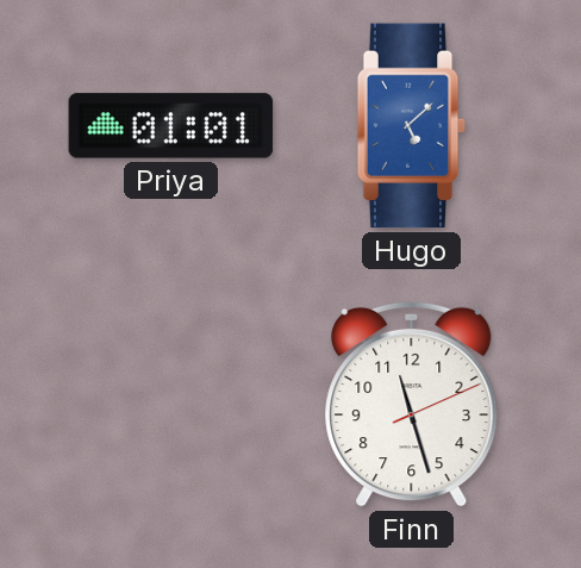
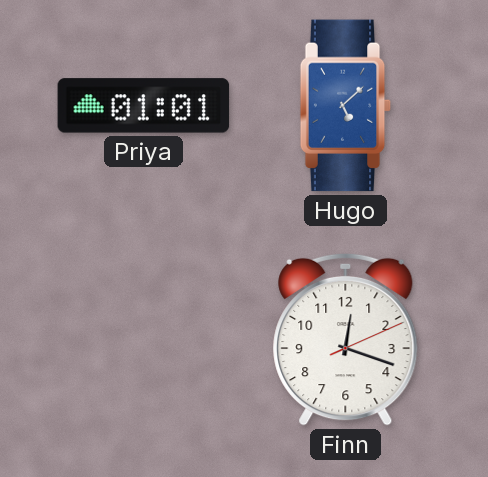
Finn: 11:27 -> 12:18 (346, 339)
